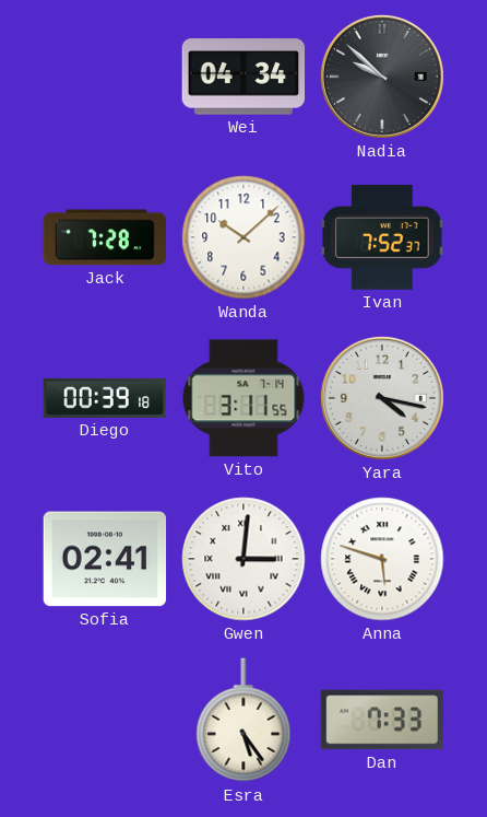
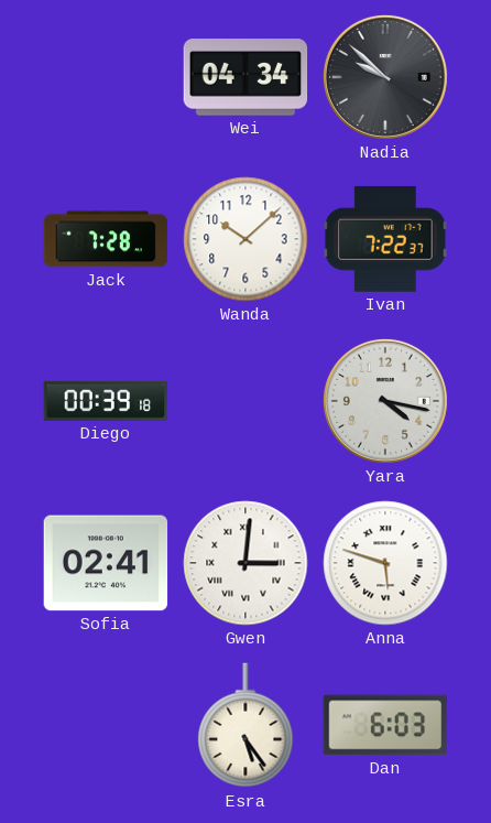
Ivan: 7:52 -> 7:22 (385, 239)
Vito: 3:11 -> none (243, 398)
Dan: 7:33 -> 6:03 (385, 725)
